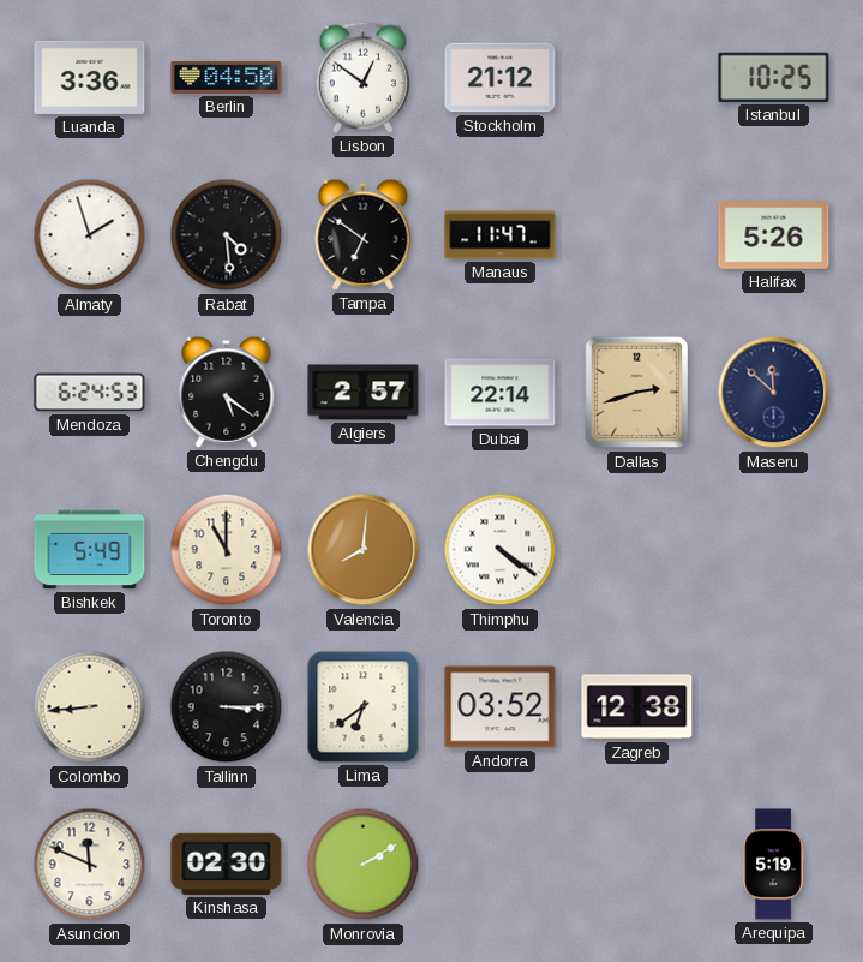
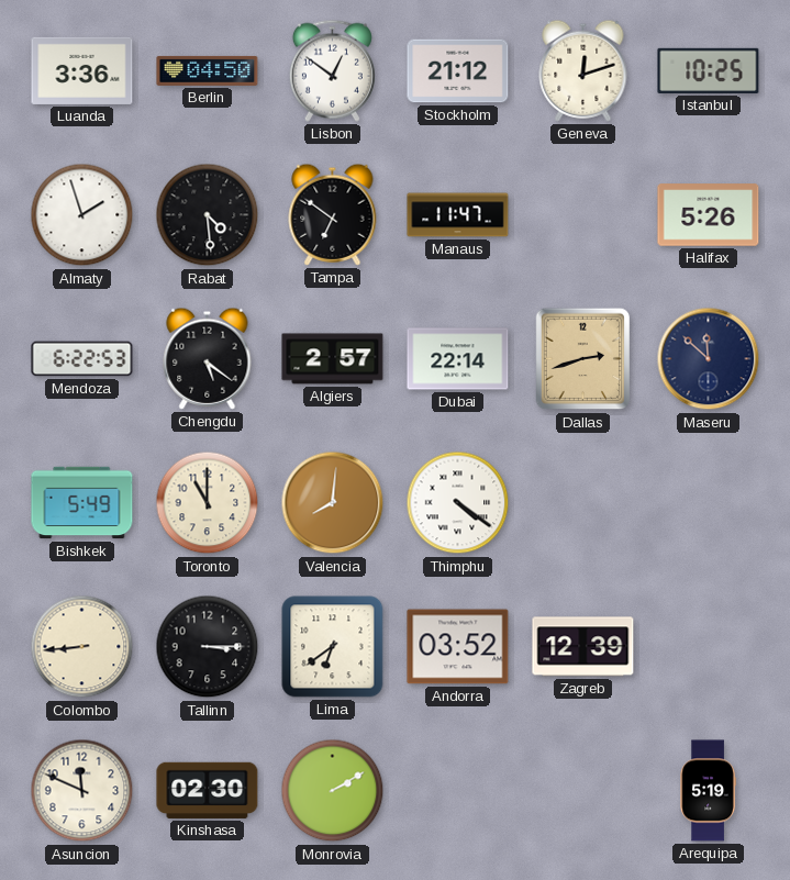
Geneva: none -> 12:12 (583, 70)
Mendoza: 6:24 -> 6:22 (82, 359)
Zagreb: 12:38 -> 12:39 (583, 647)
